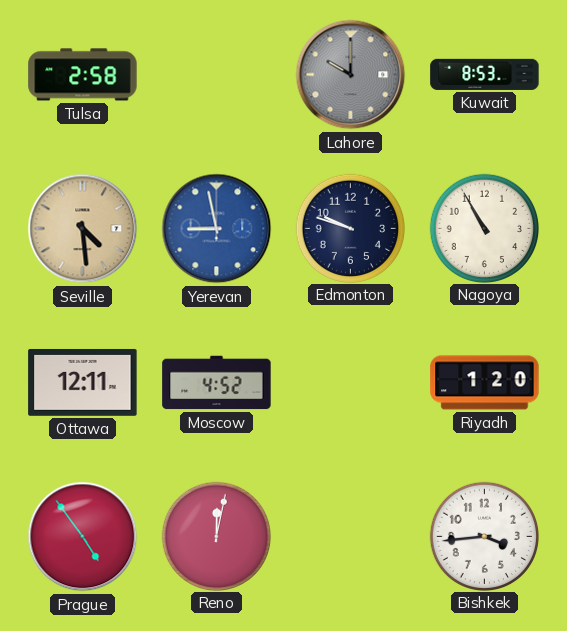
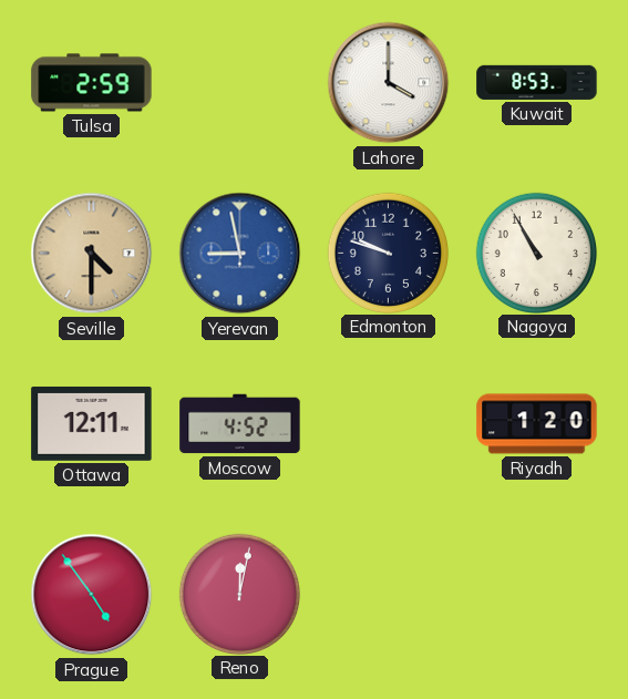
Tulsa: 2:58 -> 2:59 (92, 83)
Lahore: 10:00 -> 4:00 (389, 83)
Lahore dial: grey -> white (389, 83)
Seville: 4:29 -> 4:30 (92, 254)
Bishkek: 3:44 -> none (484, 536)
